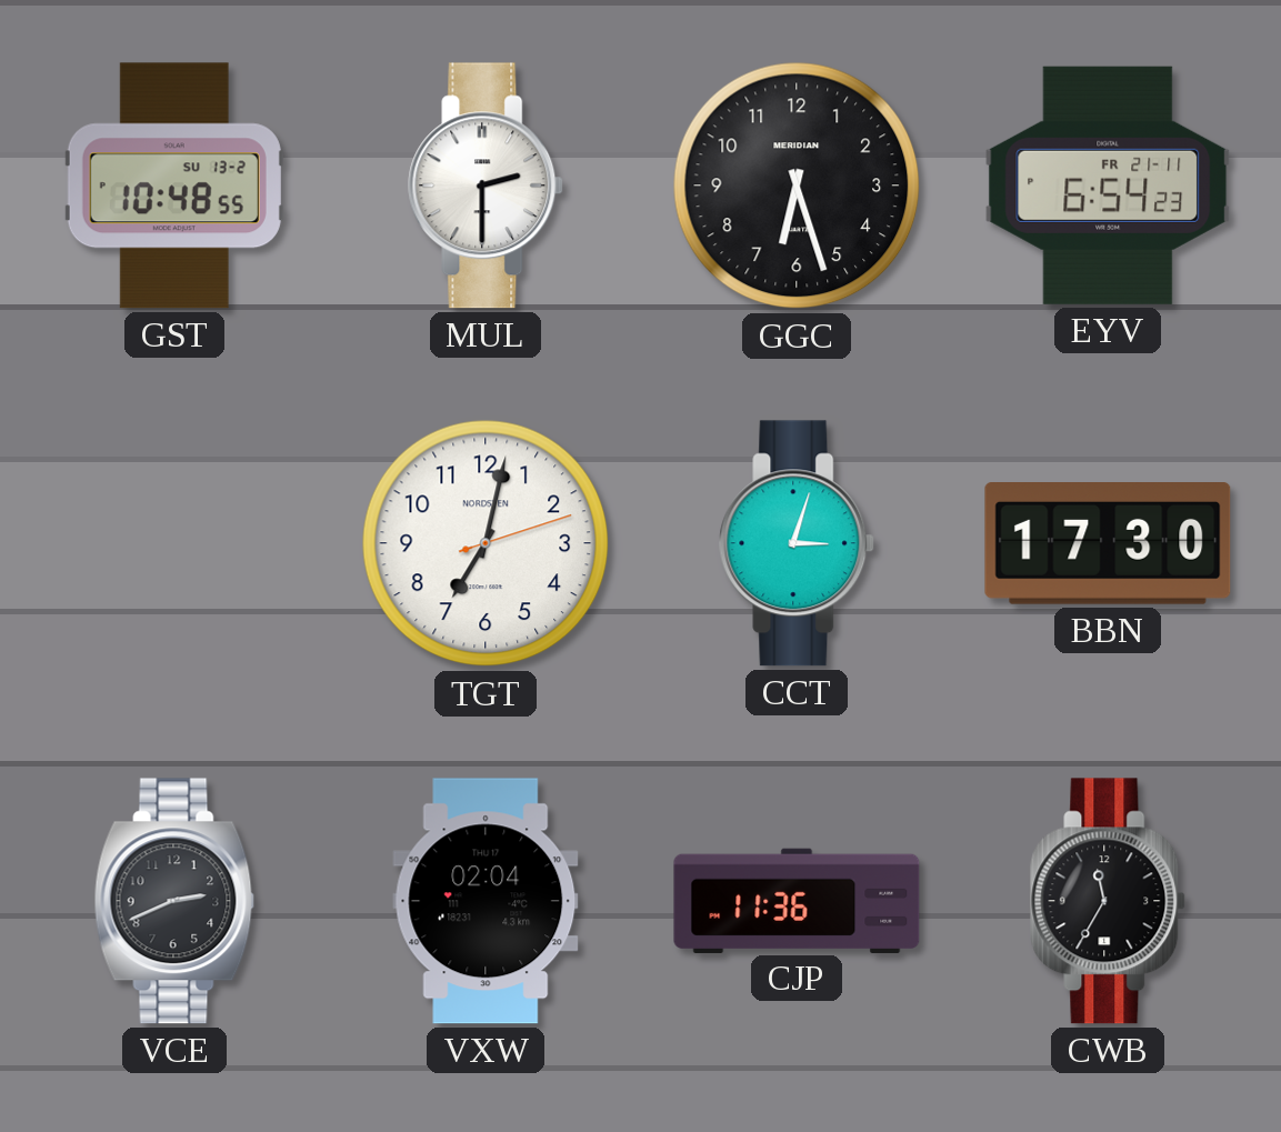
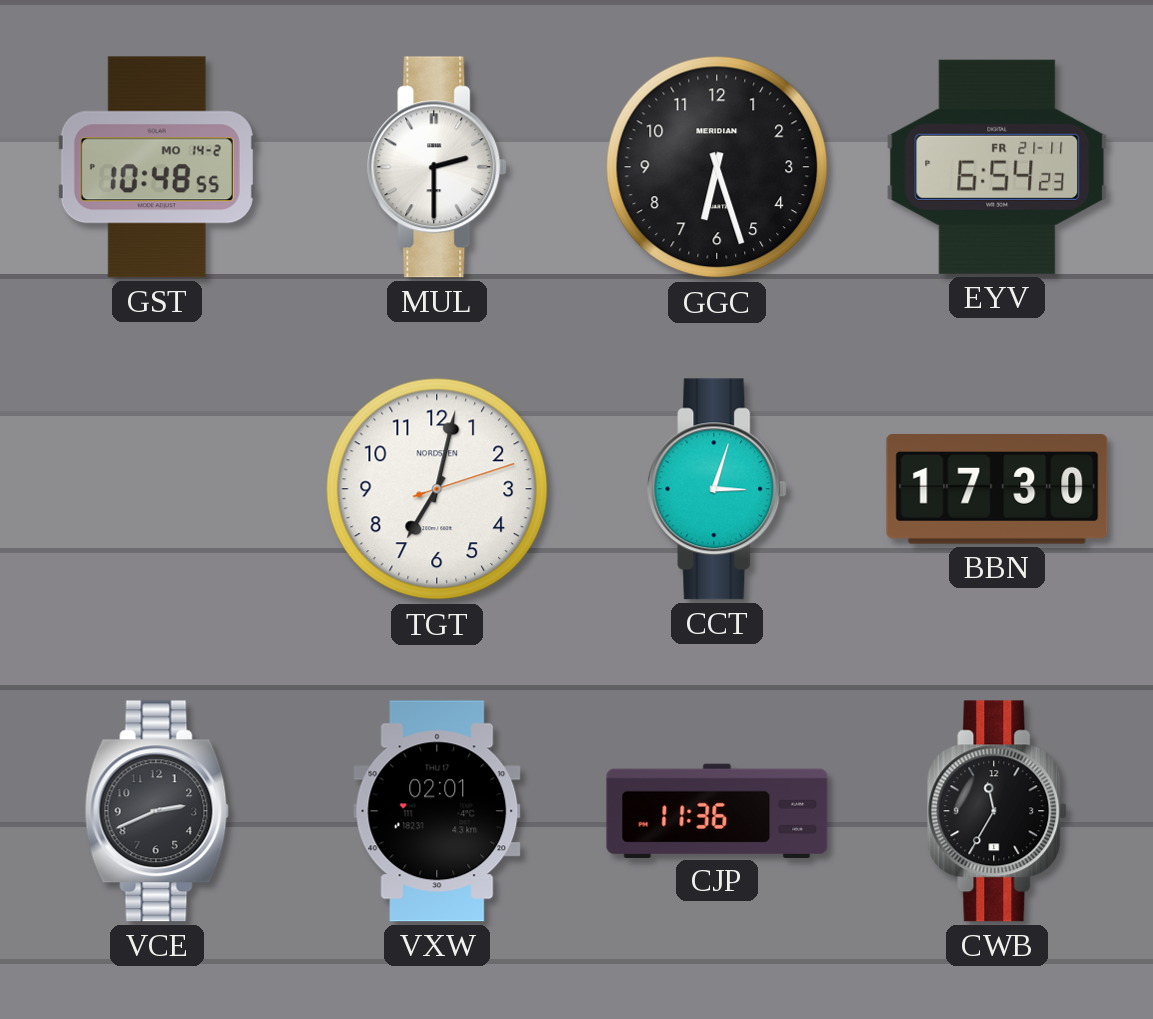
GST date: SU 13-2 -> MO 14-2 (157, 167)
VXW: 02:04 -> 02:01 (437, 811)
